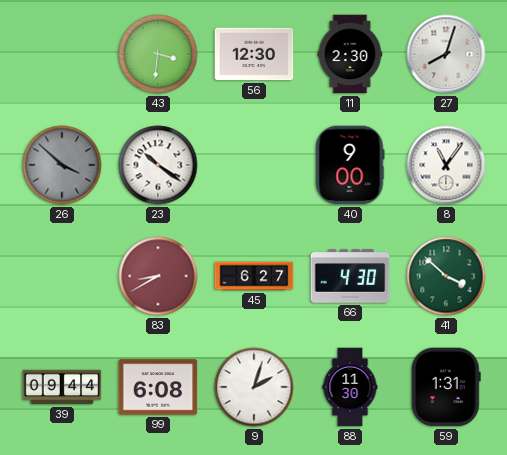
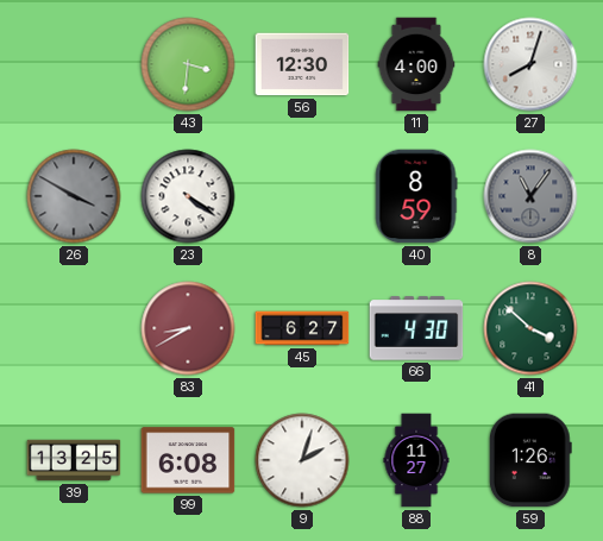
11: 2:30 -> 4:00 (416, 64)
26: 3:52 -> 3:50 (74, 196)
23: 10:21 -> 4:21 (188, 196)
40: 9:00 -> 8:59 (416, 196)
8 dial: white -> grey (530, 196)
39: 09:44 -> 13:25 (74, 460)
88: 11:30 -> 11:27 (416, 460)
59: 1:31 -> 1:26 (530, 460)
